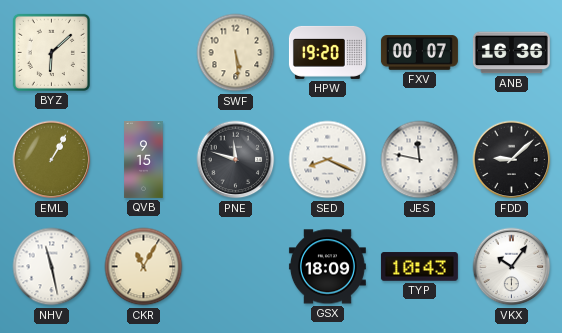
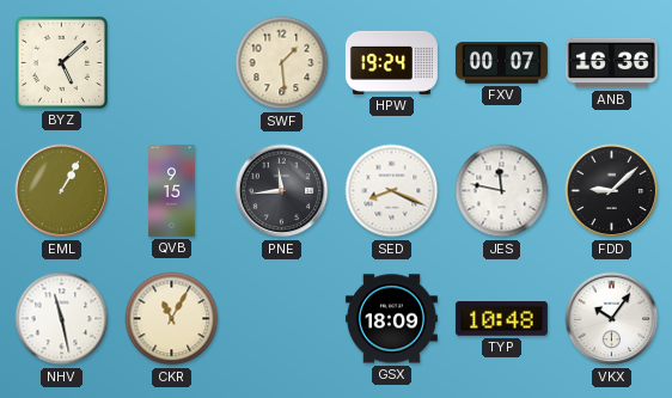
BYZ: 6:08 -> 5:08 (61, 62)
SWF: 5:29 -> 1:29 (282, 63)
HPW: 19:20 -> 19:24 (391, 62)
PNE: 11:48 -> 11:44 (282, 191)
TYP: 10:43 -> 10:48 (501, 319)
